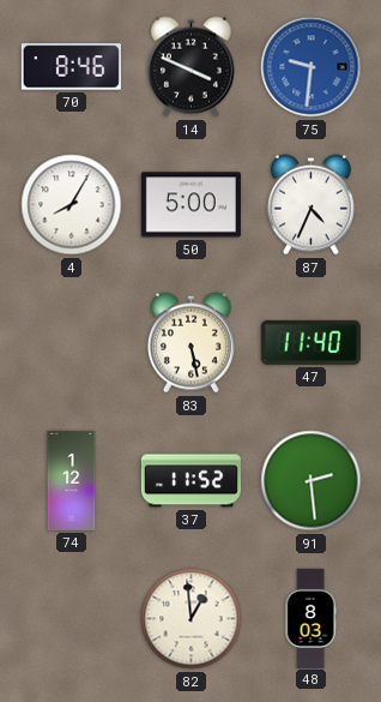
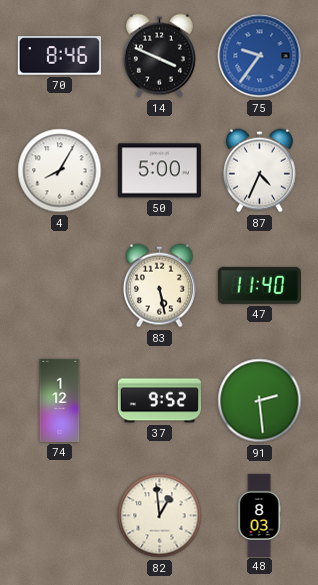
75: 9:31 -> 9:36 (260, 56)
37: 11:52 -> 9:52 (159, 401)
